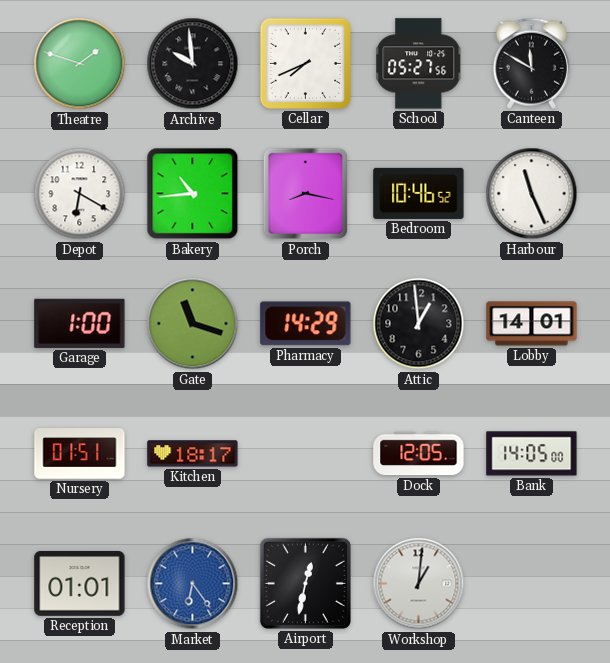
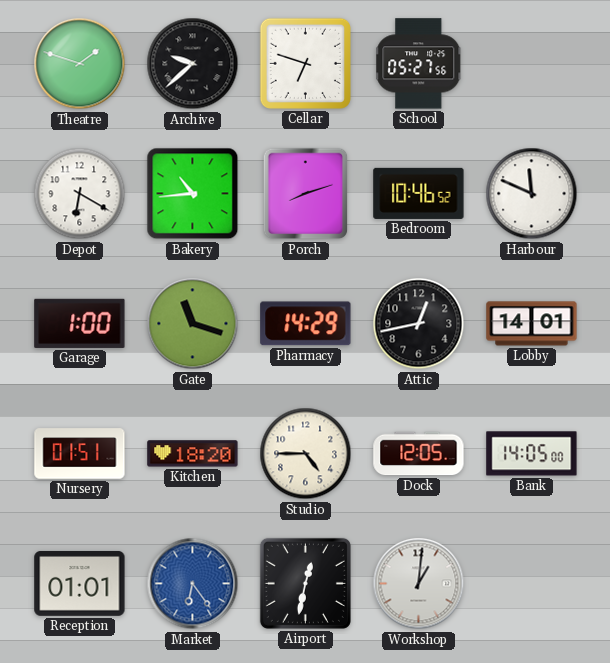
Archive: 9:59 -> 9:38 (193, 64)
Cellar: 7:41 -> 6:48 (305, 63)
Canteen: 11:50 -> none (531, 63)
Porch: 8:17 -> 8:12 (306, 194)
Harbour: 11:26 -> 11:49 (532, 194)
Attic: 12:59 -> 12:43 (419, 324)
Kitchen: 18:17 -> 18:20 (193, 454)
Studio: none -> 4:45 (306, 454)
